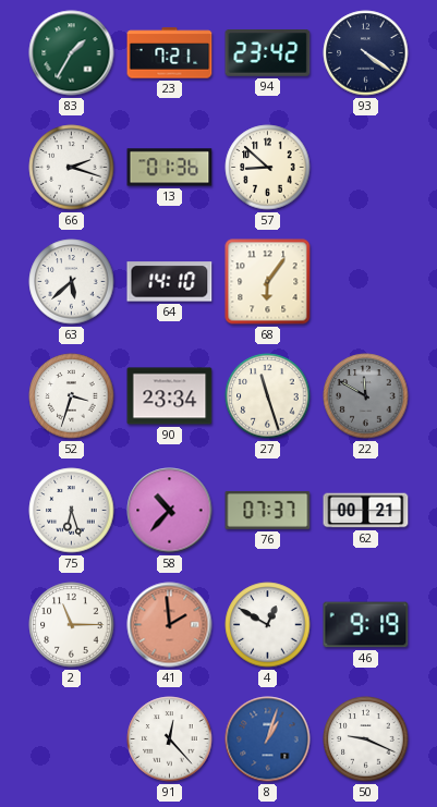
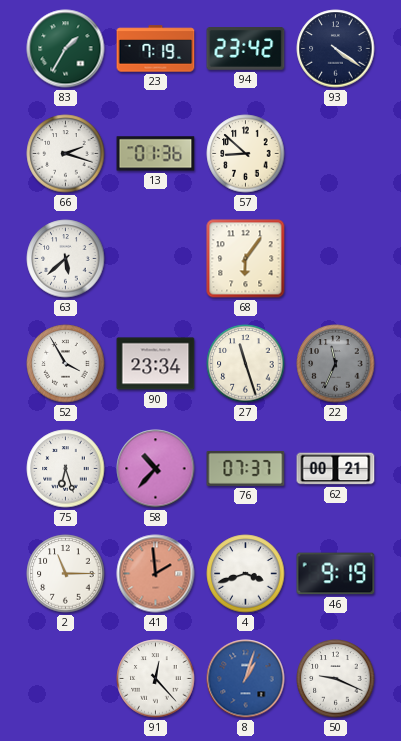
23: 7:21 -> 7:19 (156, 49)
64: 14:10 -> none (170, 282)
52: 3:33 -> 3:55 (66, 364)
22: 11:50 -> 11:34 (336, 364)
4: 12:50 -> 3:42 (246, 574)
